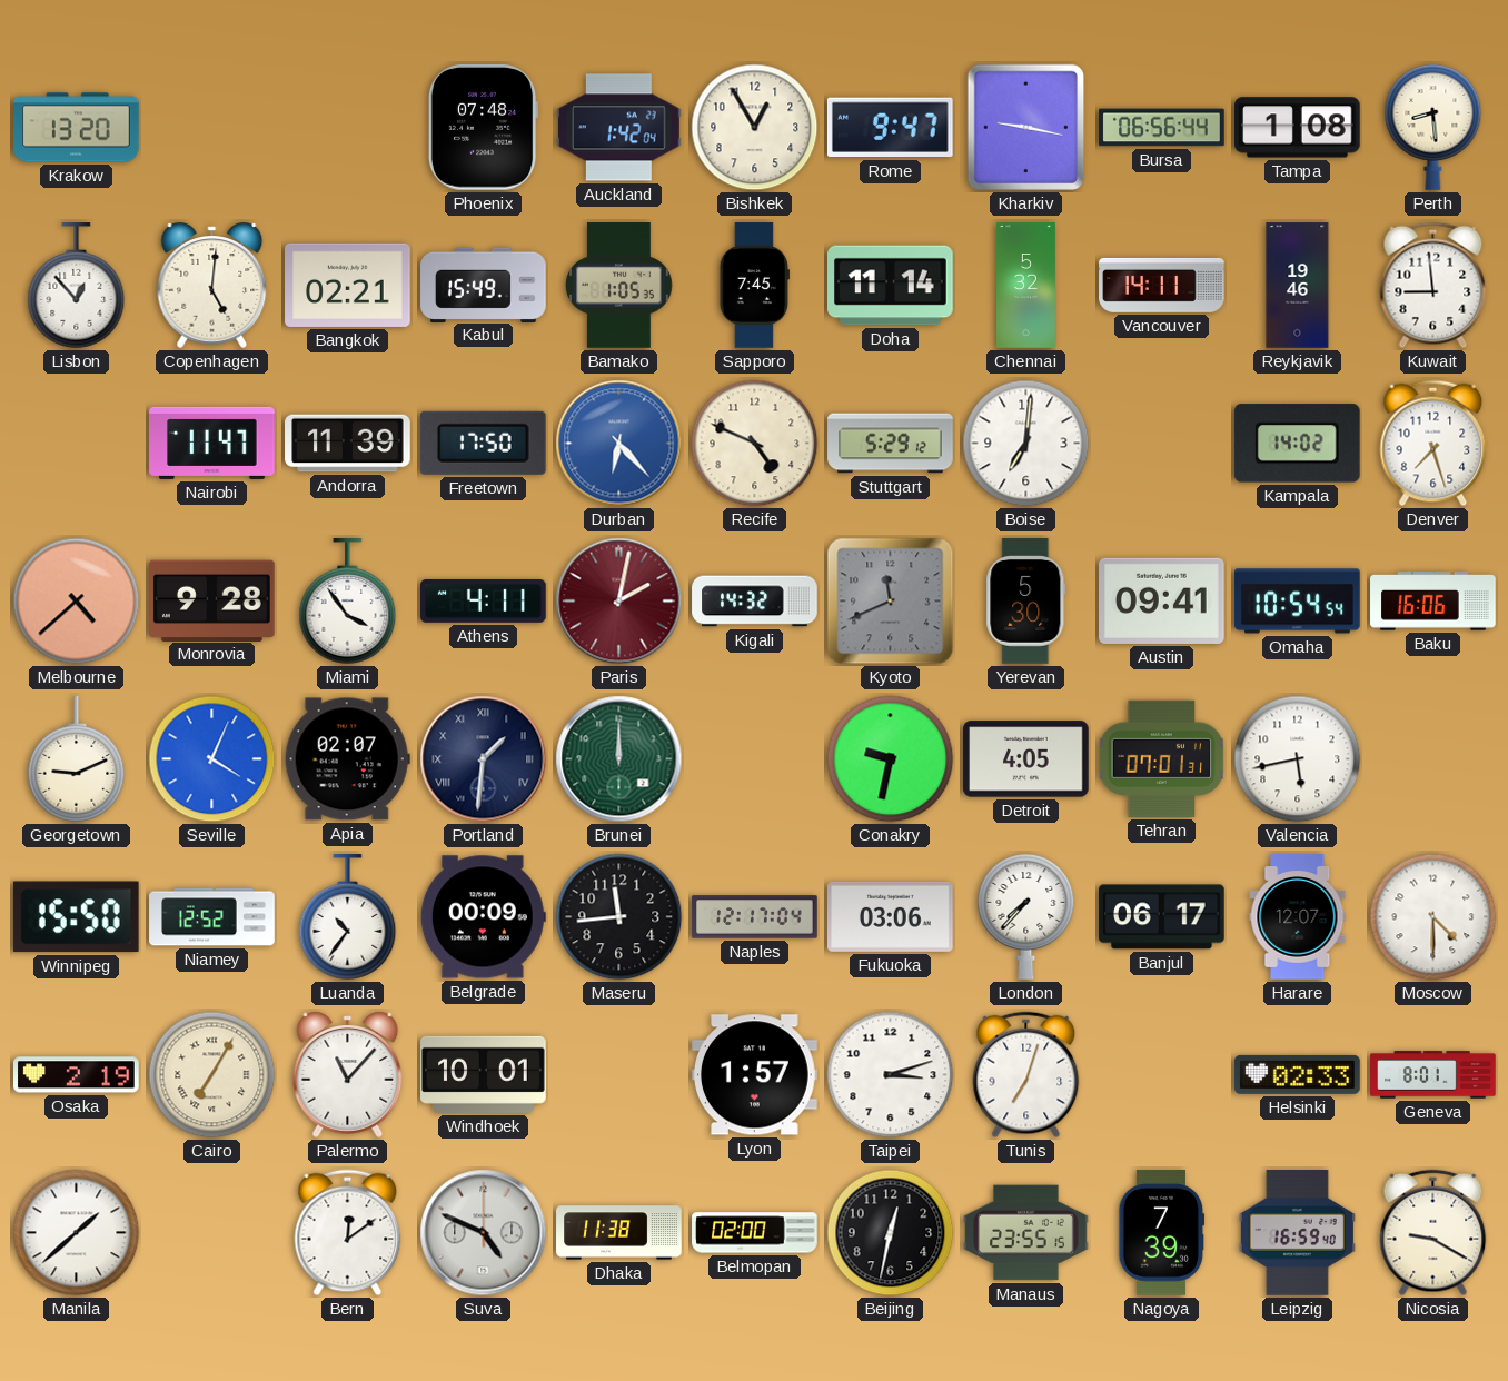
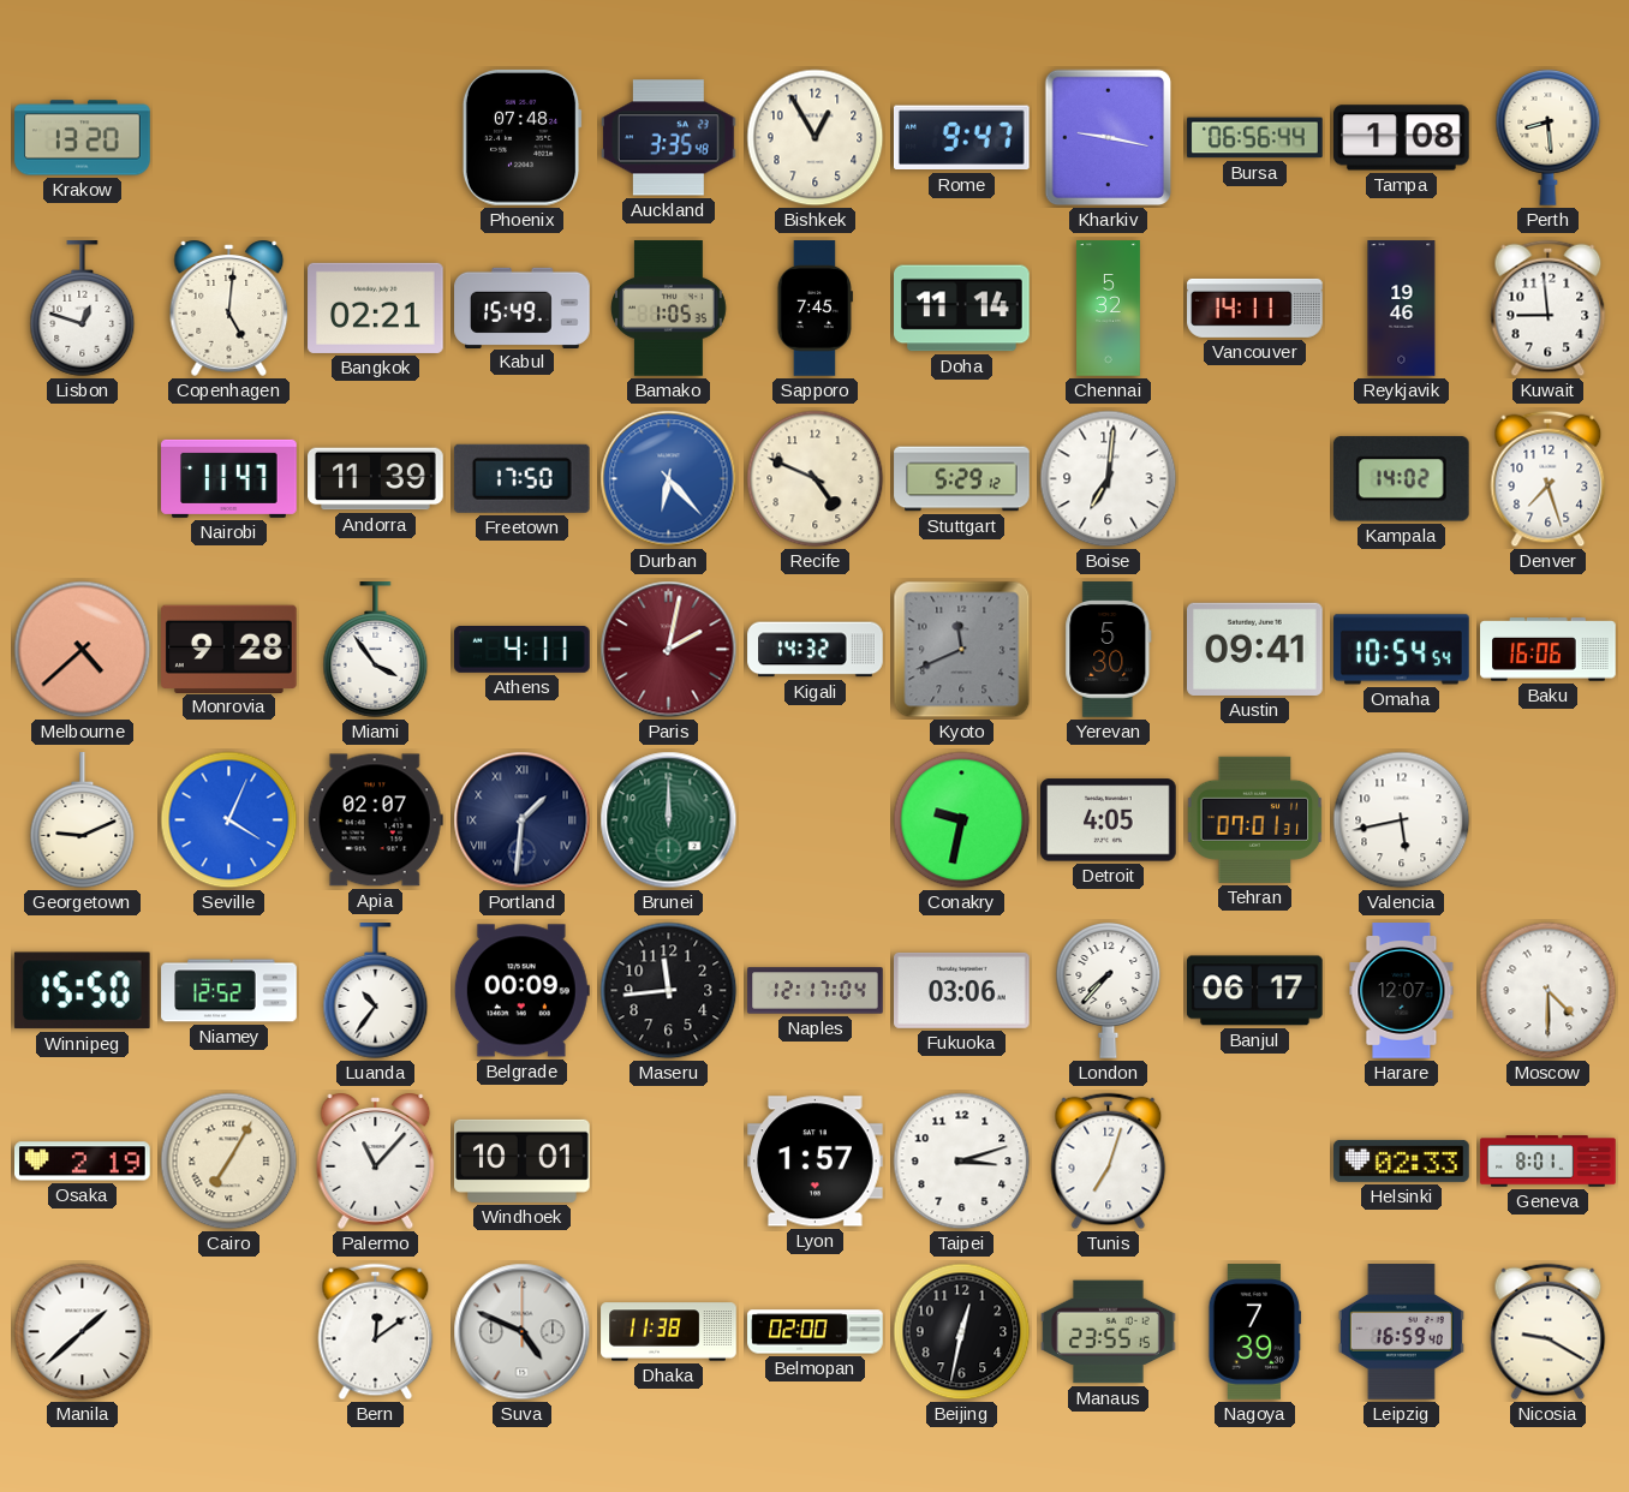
Auckland: 1:42 -> 3:35 (669, 138)
Lisbon: 12:53 -> 12:48 (83, 309)
